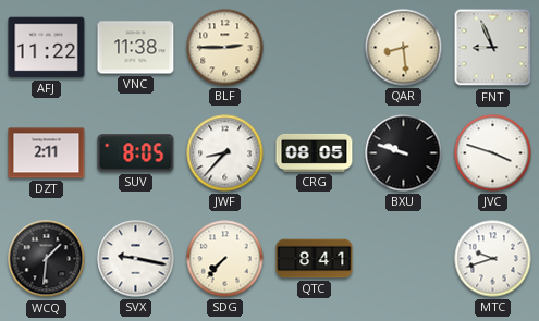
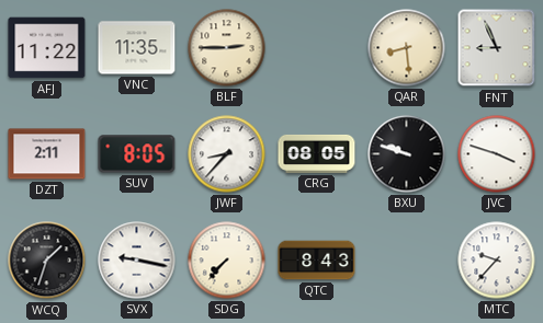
VNC: 11:38 -> 11:35 (137, 48)
WCQ: 1:31 -> 1:33 (47, 261)
QTC: 8:41 -> 8:43 (317, 261)
MTC: 9:42 -> 9:37 (497, 261)
